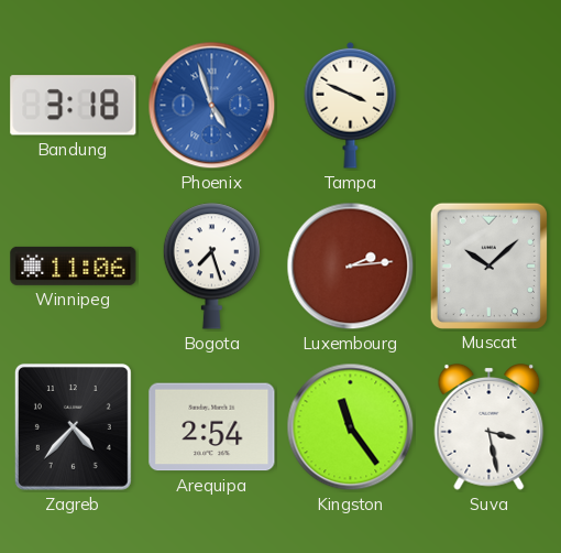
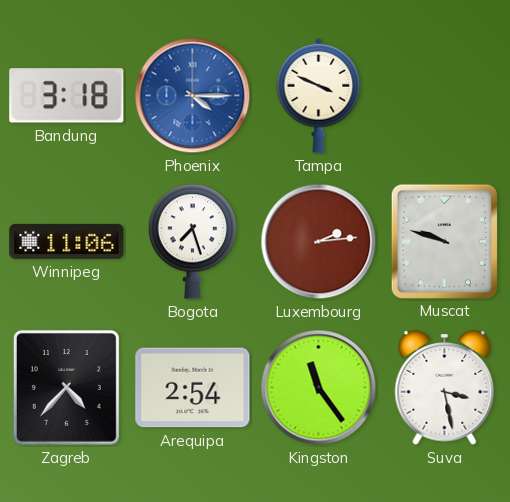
Phoenix: 4:57 -> 4:15 (193, 96)
Muscat: 10:08 -> 9:48 (444, 241)
